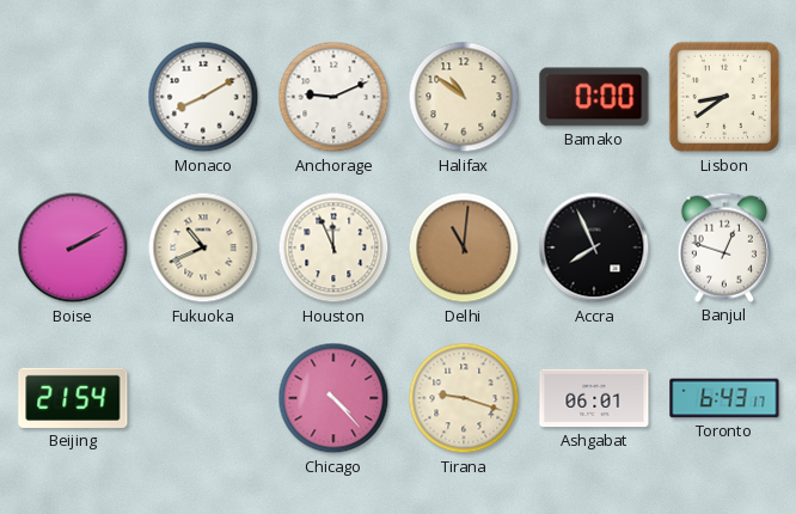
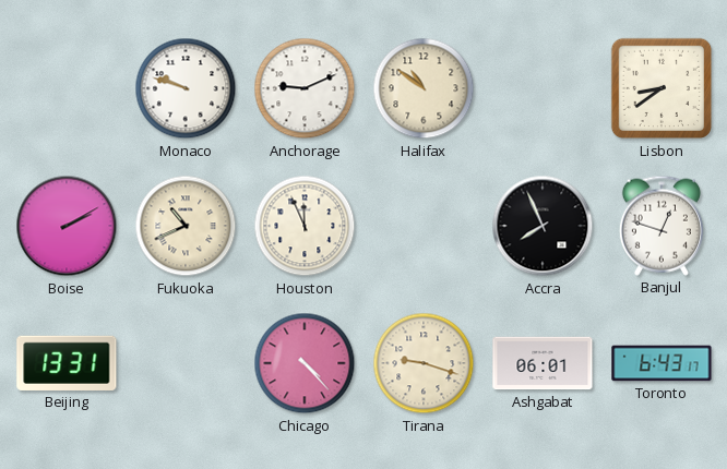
Monaco: 8:10 -> 9:48 (186, 88)
Bamako: 0:00 -> none (594, 97)
Delhi: 11:01 -> none (464, 247)
Beijing: 21:54 -> 13:31 (67, 363)
